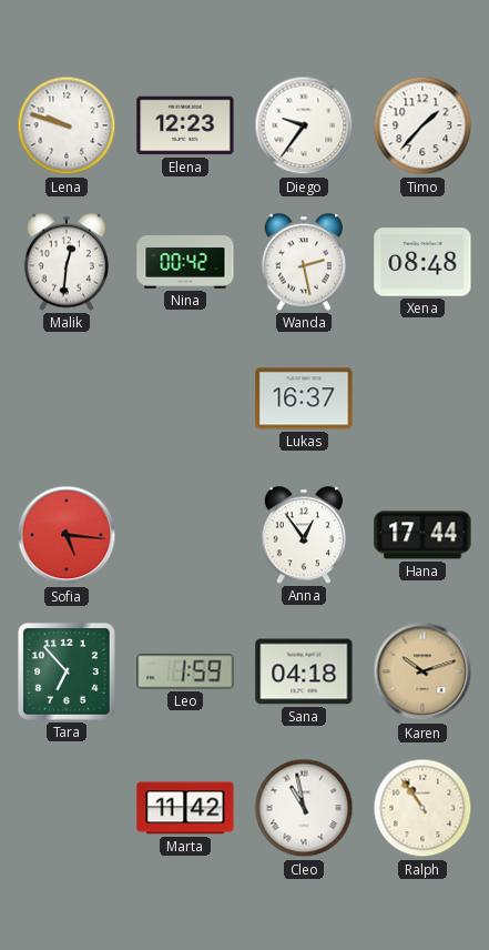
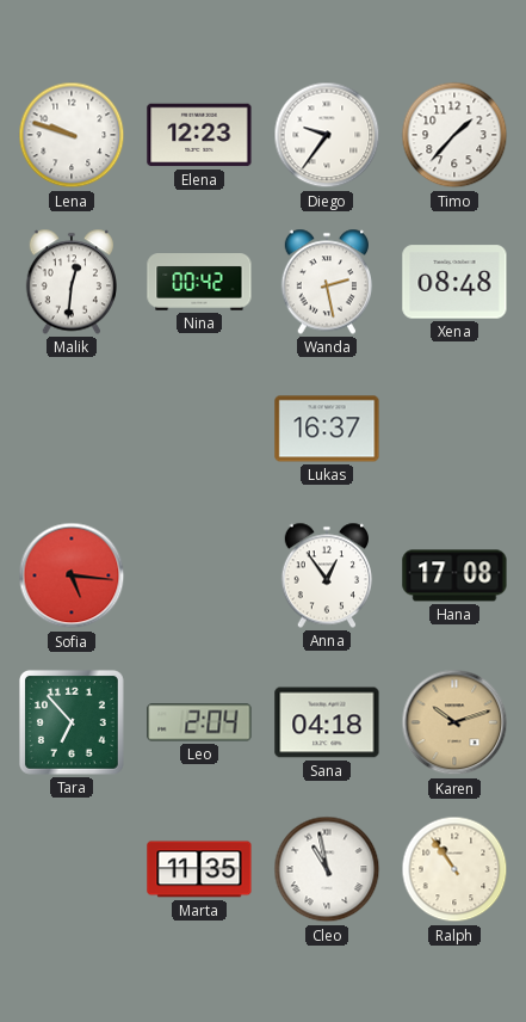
Hana: 17:44 -> 17:08 (454, 575)
Leo: 1:59 -> 2:04 (199, 722)
Marta: 11:42 -> 11:35 (199, 869)
